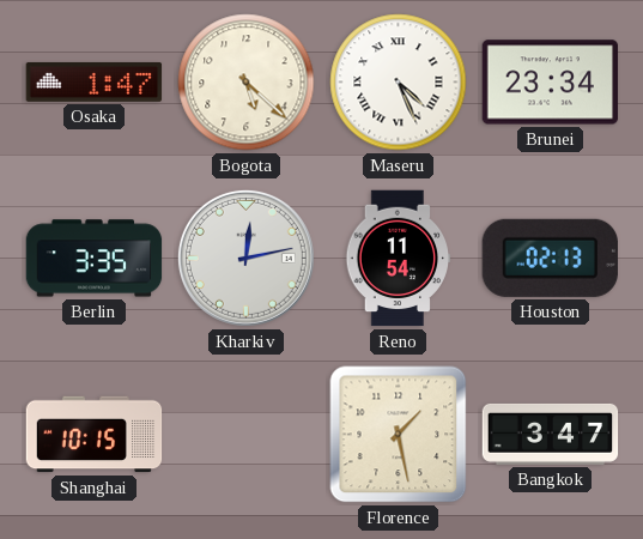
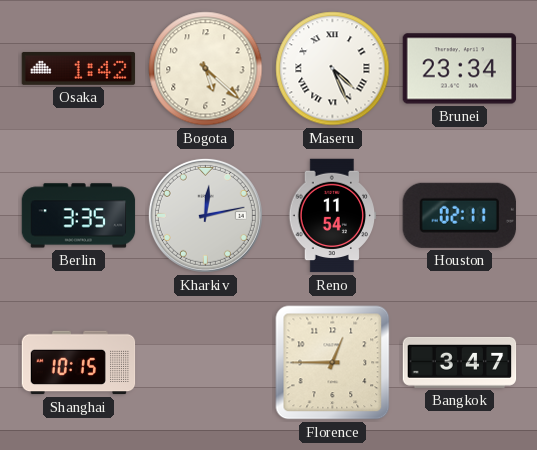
Osaka: 1:47 -> 1:42 (79, 68)
Houston: 02:13 -> 02:11 (459, 215)
Florence: 1:28 -> 12:45 (333, 363)
